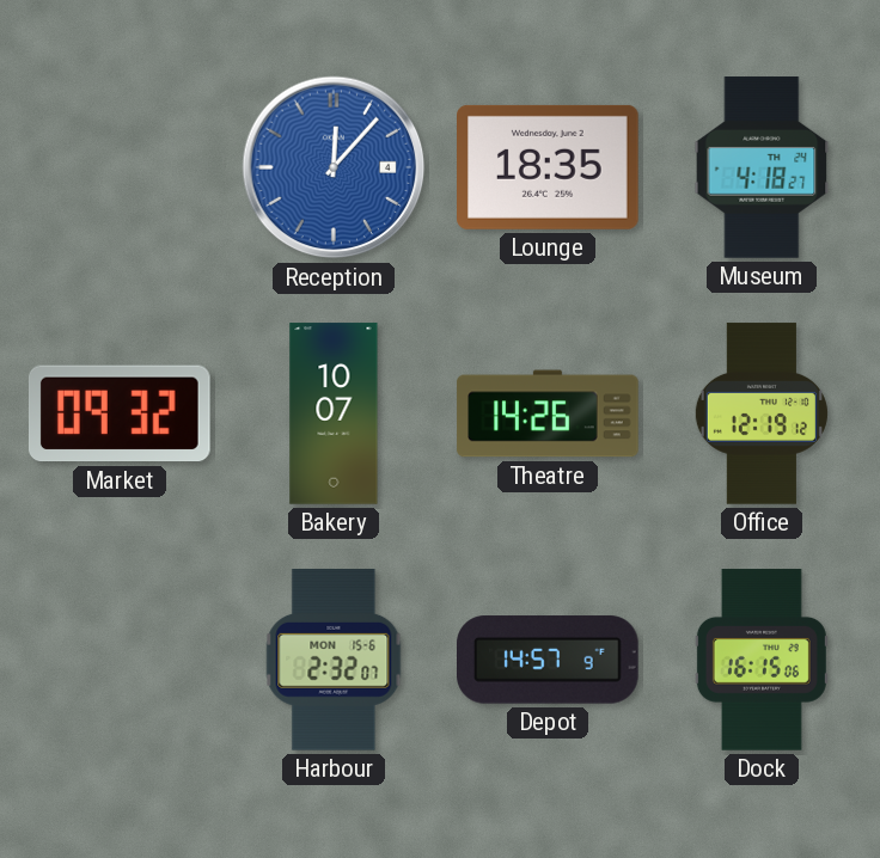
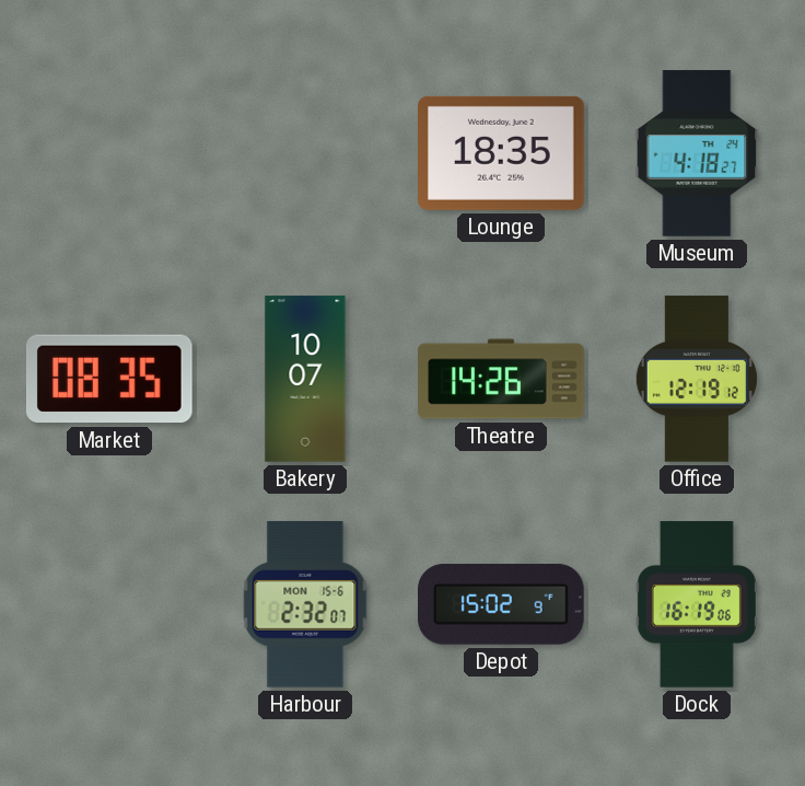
Reception: 12:07 -> none (334, 167)
Market: 09:32 -> 08:35 (109, 379)
Depot: 14:57 -> 15:02 (502, 604)
Dock: 16:15 -> 16:19 (697, 604)
